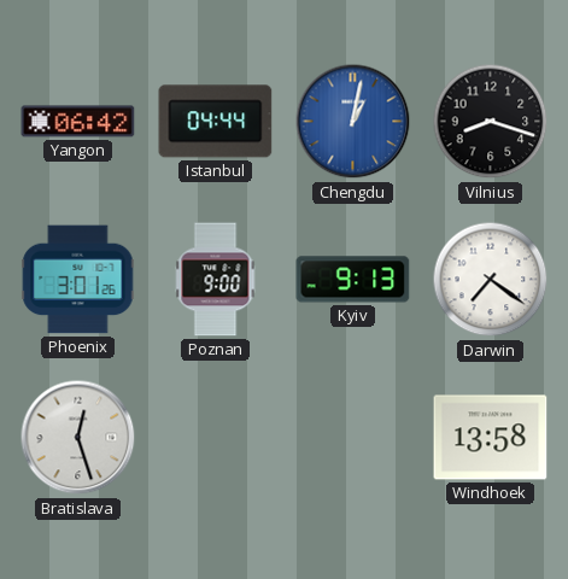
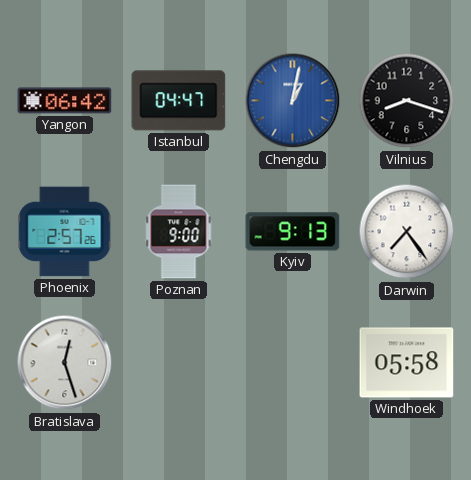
Istanbul: 04:44 -> 04:47 (179, 101)
Phoenix: 3:01 -> 2:57 (65, 232)
Darwin: 7:21 -> 7:24 (407, 232)
Windhoek: 13:58 -> 05:58 (407, 363)
